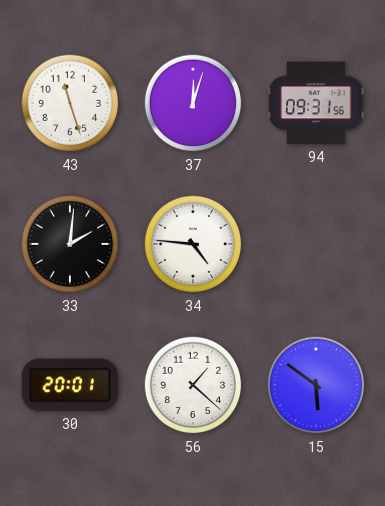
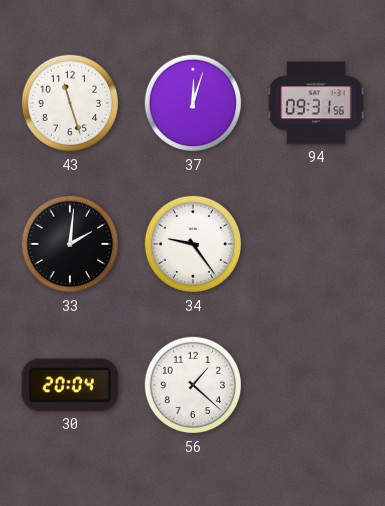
34: 4:46 -> 9:24 (193, 244)
30: 20:01 -> 20:04 (70, 385)
15: 5:51 -> none (316, 385)
